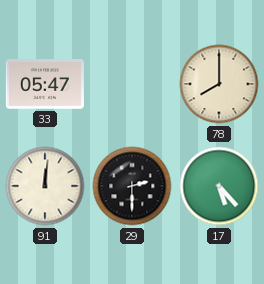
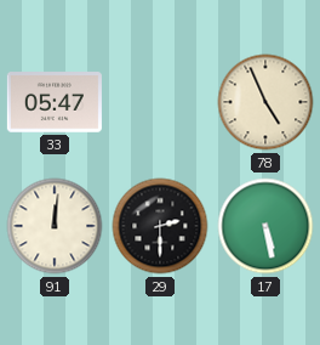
78: 8:00 -> 4:56 (265, 102)
17: 5:23 -> 5:28 (265, 226)
